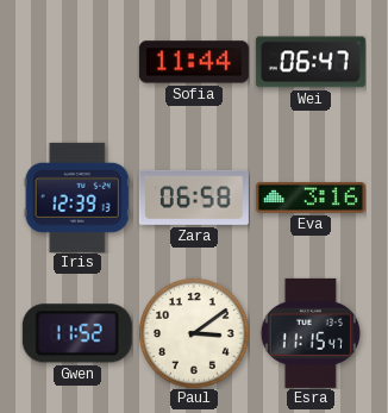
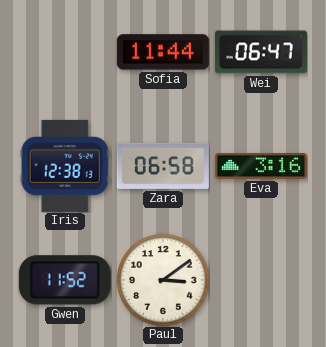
Iris: 12:39 -> 12:38 (65, 166)
Esra: 11:15 -> none (311, 333)
